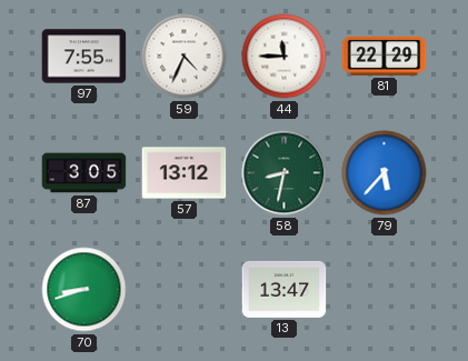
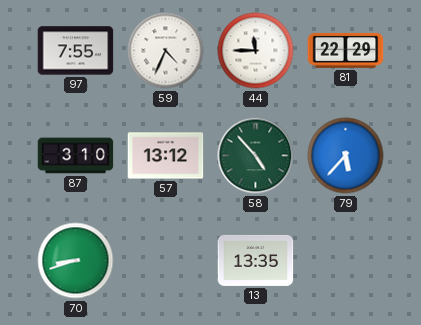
87: 3:05 -> 3:10 (76, 156)
58: 8:32 -> 4:53 (256, 156)
13: 13:47 -> 13:35 (256, 260)
